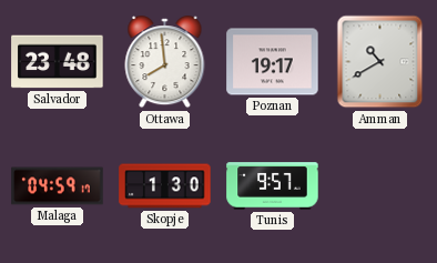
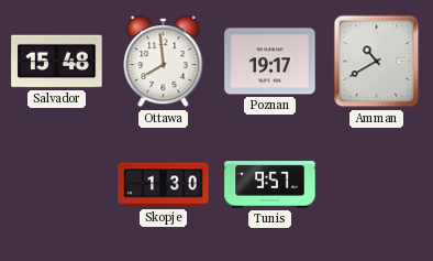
Salvador: 23:48 -> 15:48 (57, 62)
Malaga: 04:59 -> none (58, 186)
